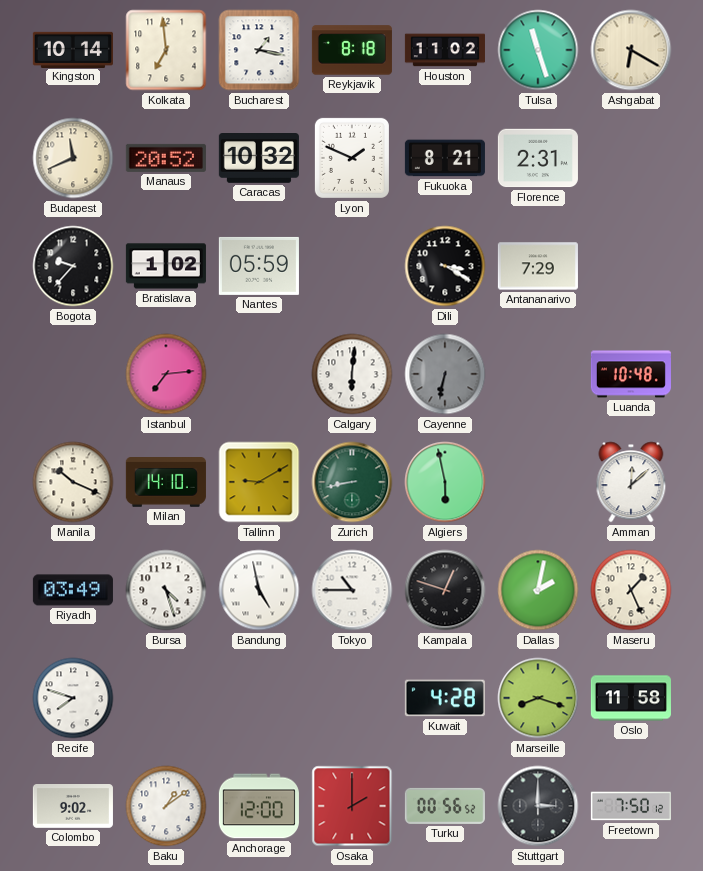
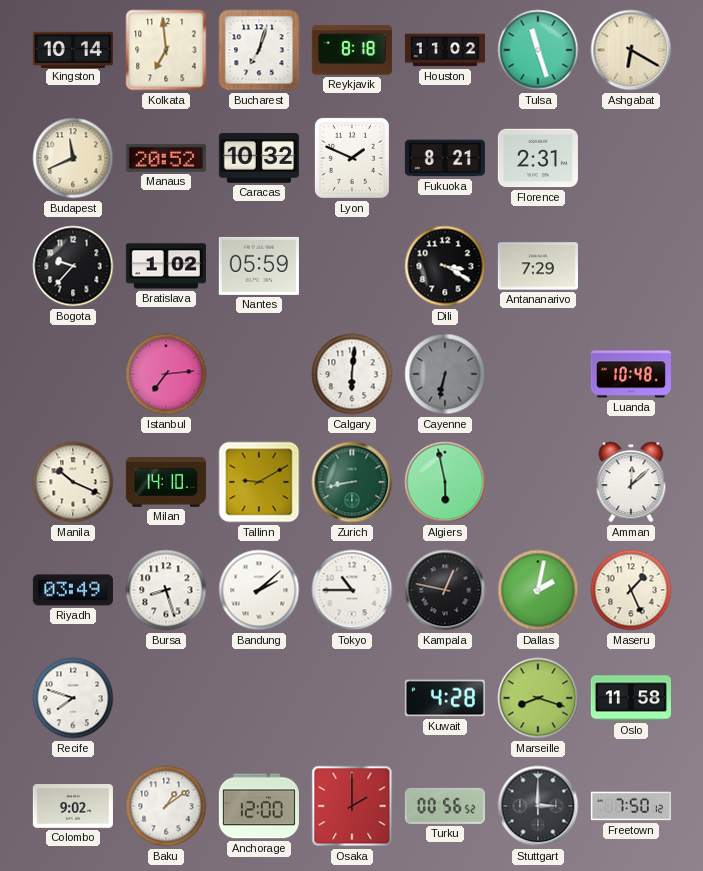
Bucharest: 1:17 -> 7:03 (259, 50)
Bursa: 4:27 -> 8:27 (166, 590)
Bandung: 4:58 -> 2:08 (259, 590)
Kampala: 12:48 -> 12:47 (445, 590)
